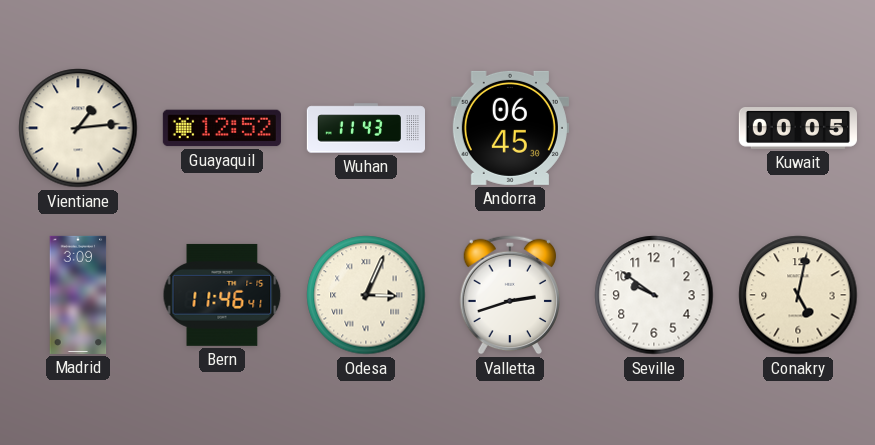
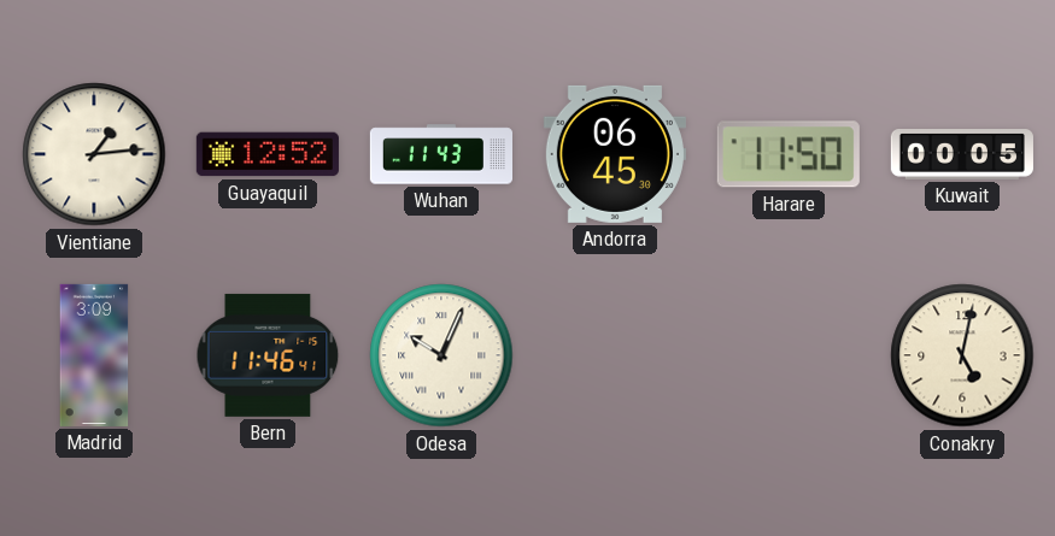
Harare: none -> 11:50 (789, 154)
Odesa: 3:04 -> 10:04 (441, 355)
Valletta: 2:42 -> none (509, 295)
Seville: 9:51 -> none (654, 295)
